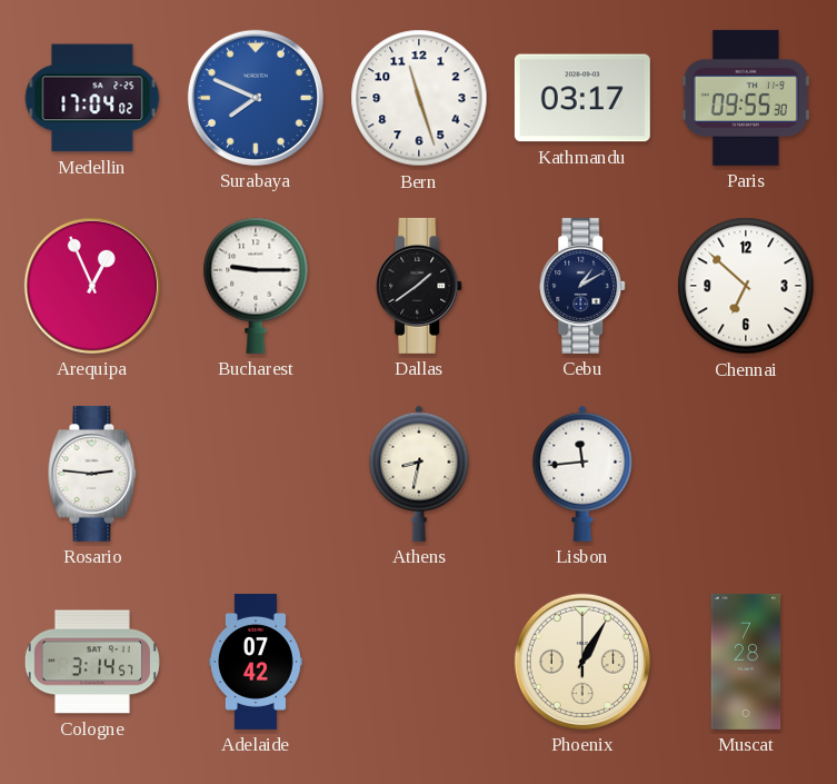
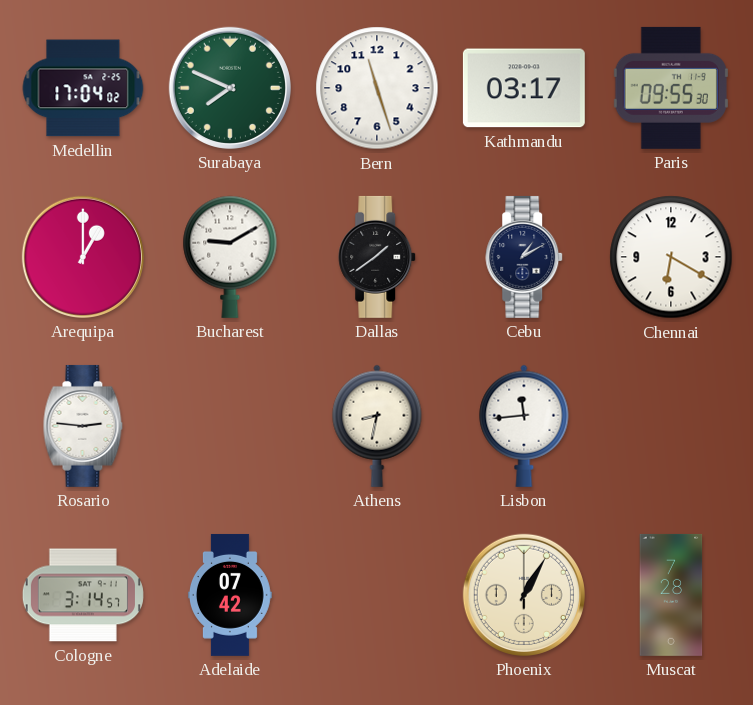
Surabaya dial: blue -> green (230, 88)
Arequipa: 12:56 -> 1:00 (83, 257)
Bucharest: 9:15 -> 9:10 (230, 257)
Chennai: 6:52 -> 6:20 (671, 257)
